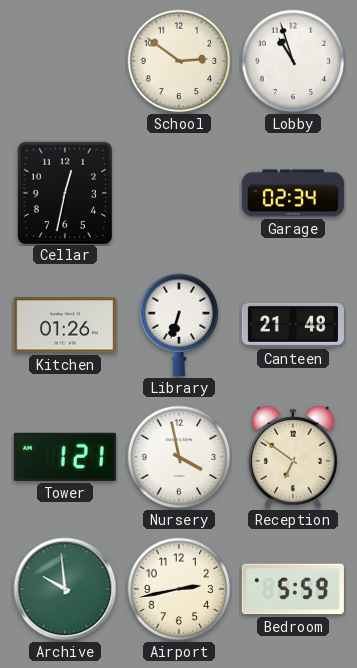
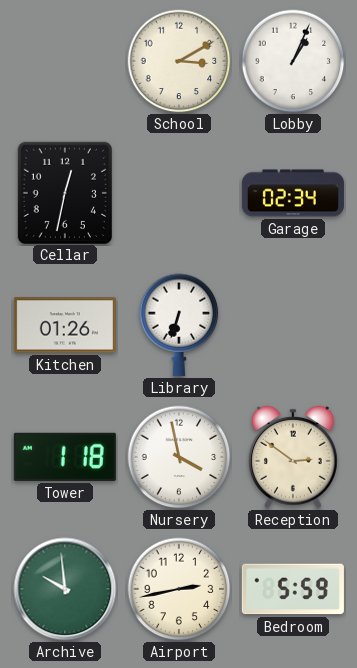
School: 2:51 -> 3:10 (179, 61)
Lobby: 10:57 -> 1:04 (293, 61)
Canteen: 21:48 -> none (293, 325)
Tower: 1:21 -> 1:18 (65, 457)
Reception: 6:51 -> 2:51 (293, 457)
